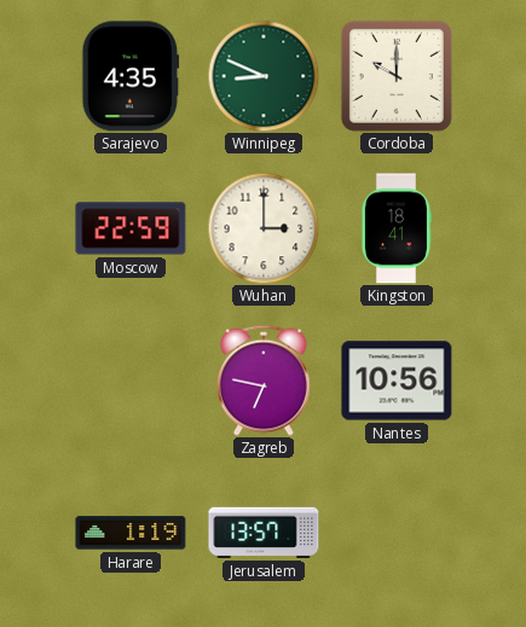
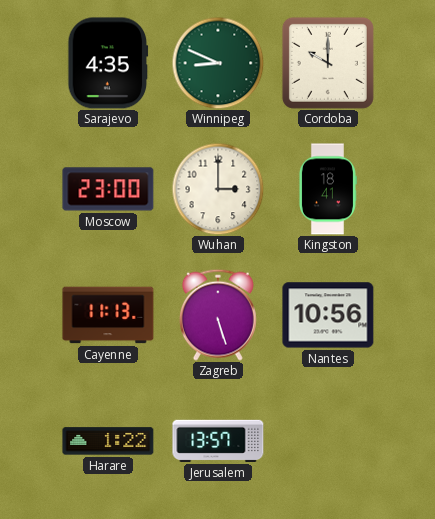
Moscow: 22:59 -> 23:00 (108, 189)
Cayenne: none -> 11:13 (108, 315)
Zagreb: 6:47 -> 5:27 (218, 315)
Harare: 1:19 -> 1:22 (108, 441)
